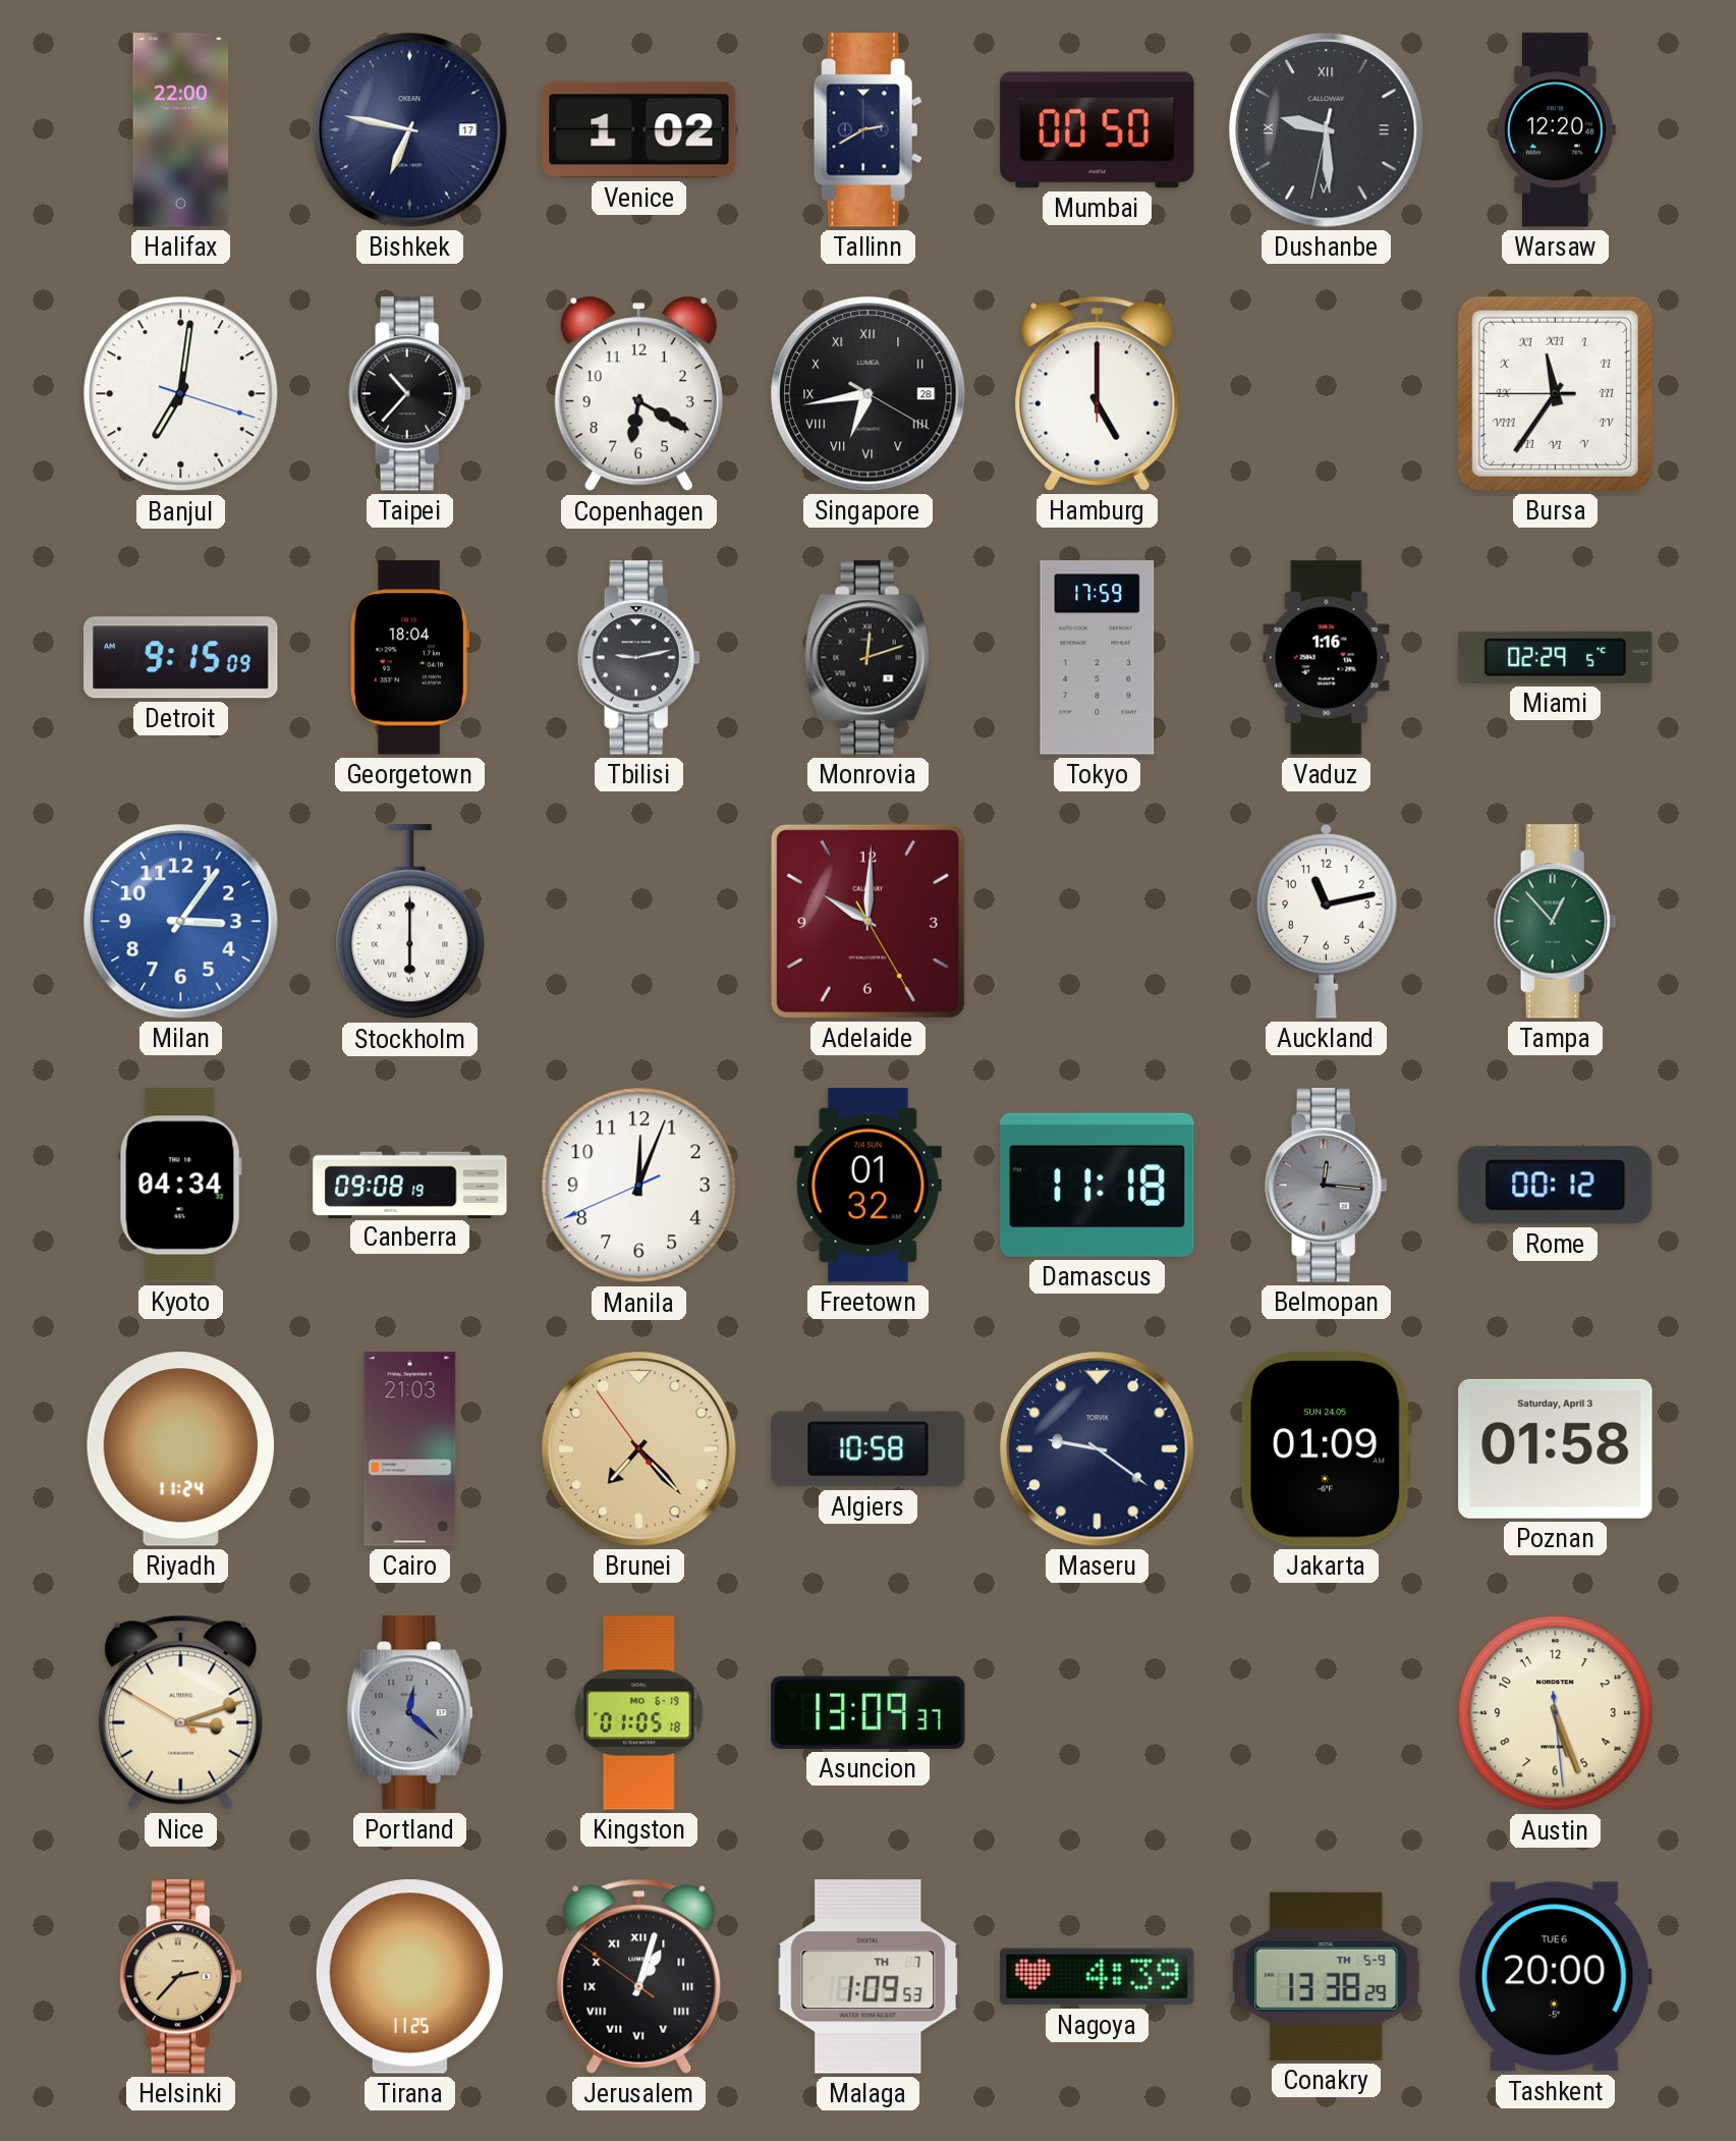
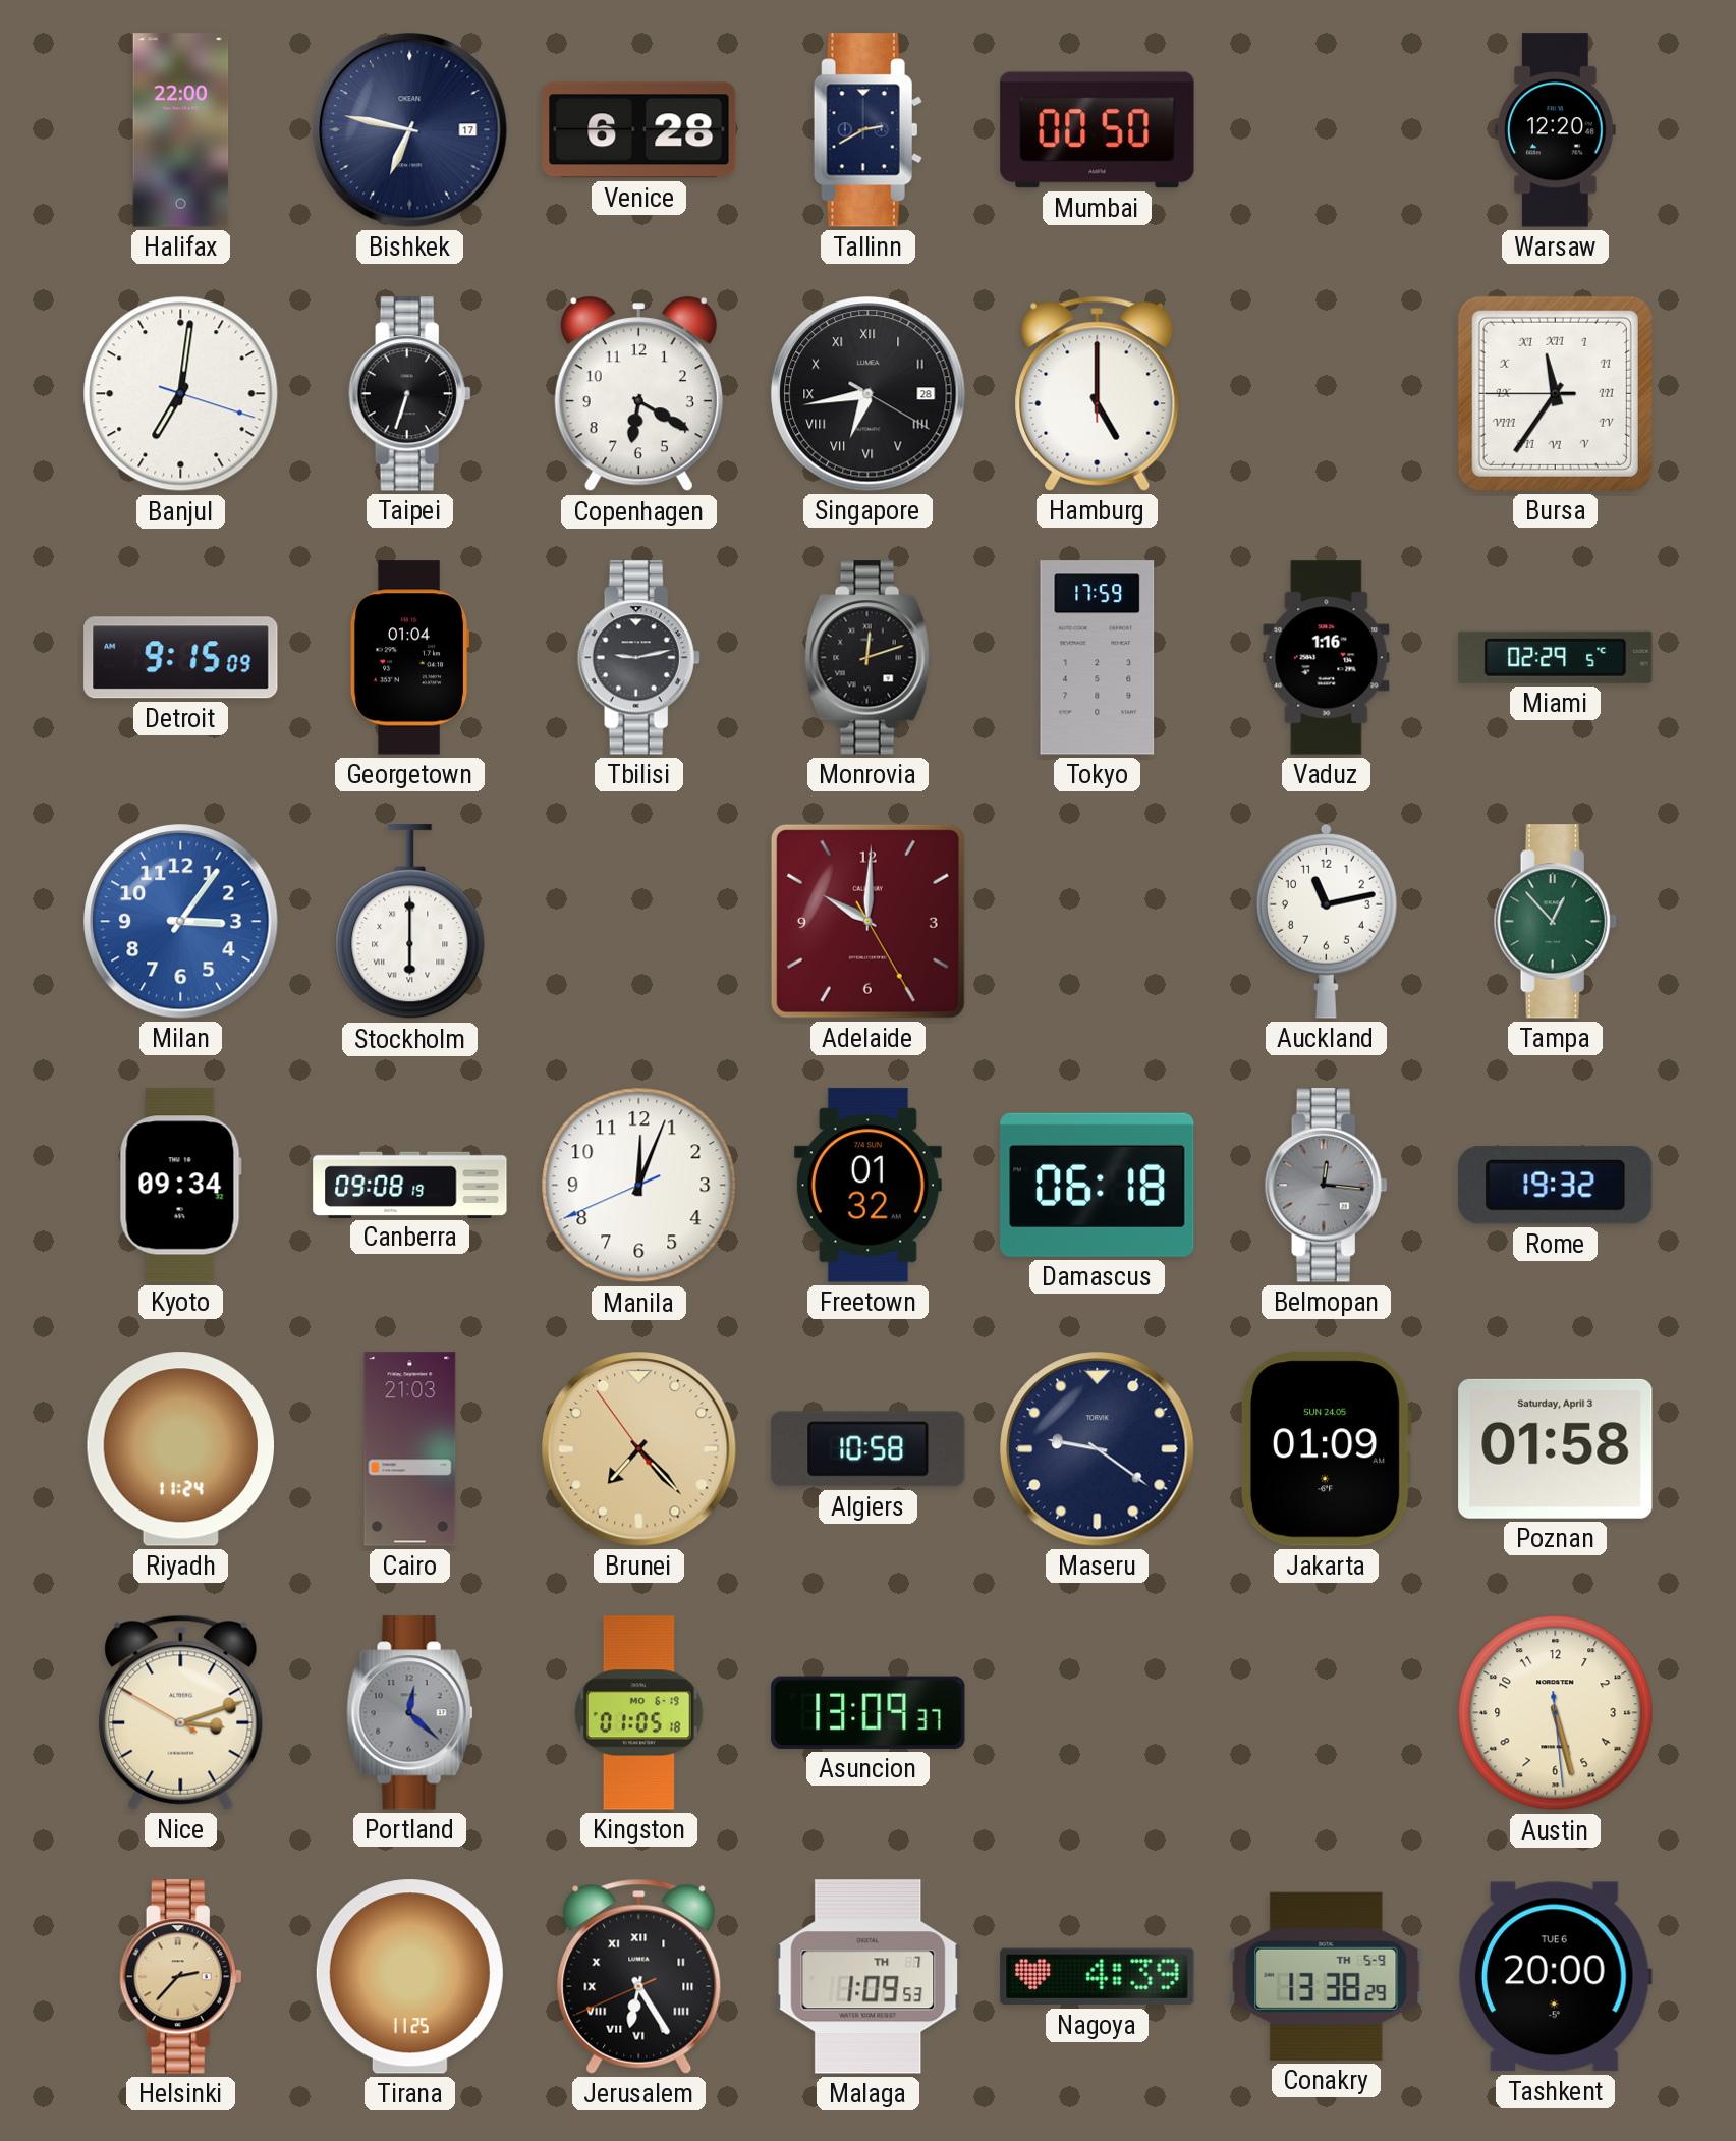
Venice: 1:02 -> 6:28 (639, 130)
Dushanbe: 9:29 -> none (1327, 130)
Taipei: 10:37 -> 6:33 (409, 394)
Georgetown: 18:04 -> 01:04 (409, 658)
Kyoto: 04:34 -> 09:34 (180, 1186)
Damascus: 11:18 -> 06:18 (1098, 1185)
Rome: 00:12 -> 19:32 (1556, 1185)
Austin: 5:26 -> 5:27 (1556, 1713)
Jerusalem: 1:02 -> 6:24 (639, 1976)
